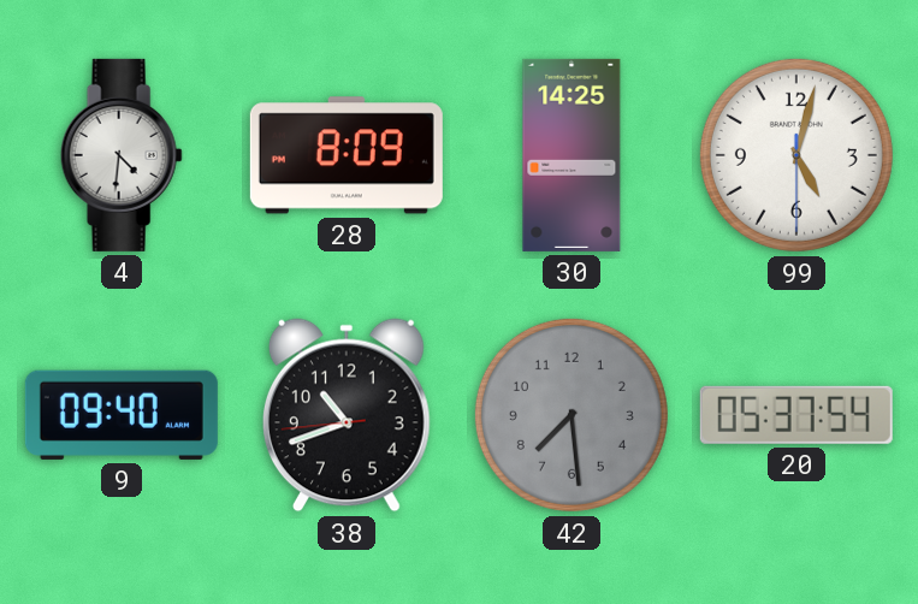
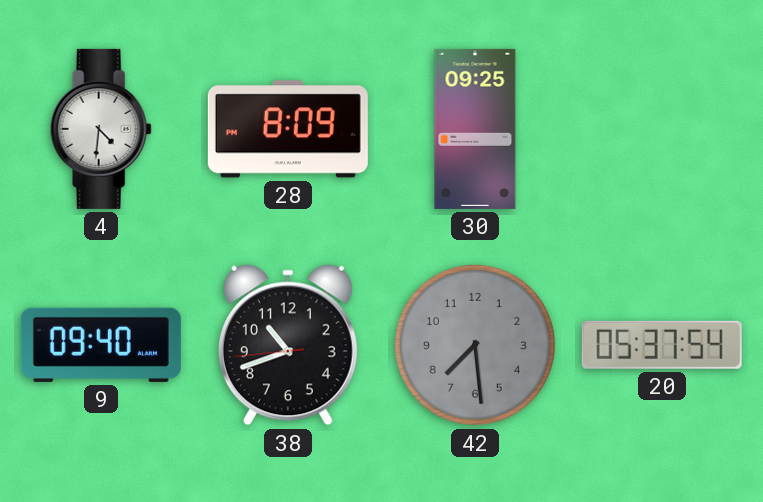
30: 14:25 -> 09:25 (475, 129)
99: 5:02 -> none (796, 155)
